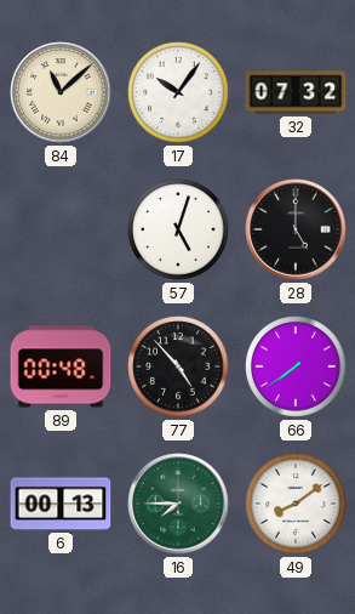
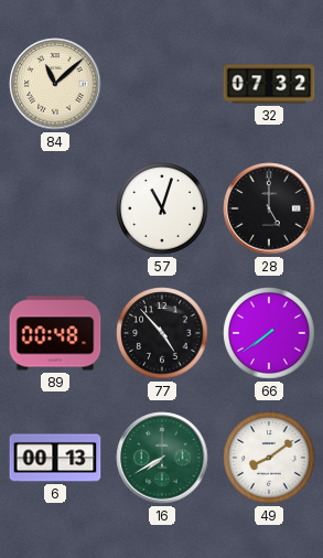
17: 10:06 -> none (178, 92)
57: 5:03 -> 11:03 (162, 208)
16: 7:45 -> 7:40 (162, 458)
